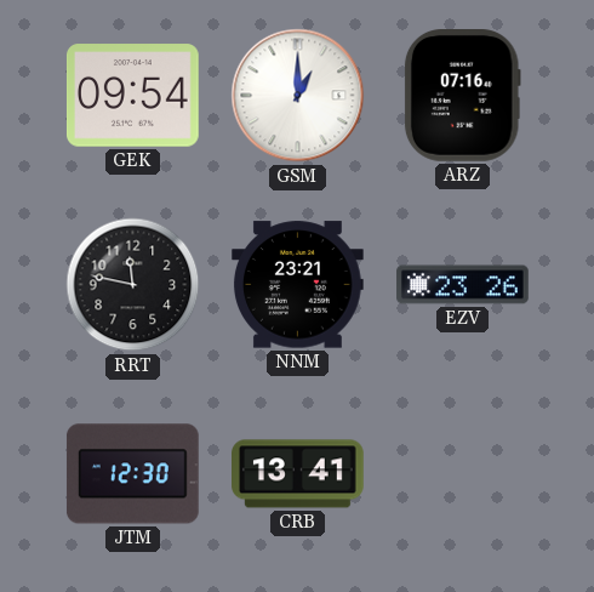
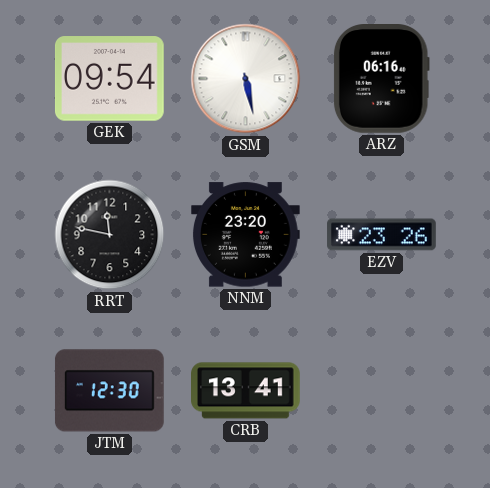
GSM: 1:00 -> 5:28 (246, 79)
ARZ: 07:16 -> 06:16 (381, 79)
NNM: 23:21 -> 23:20 (246, 235)
